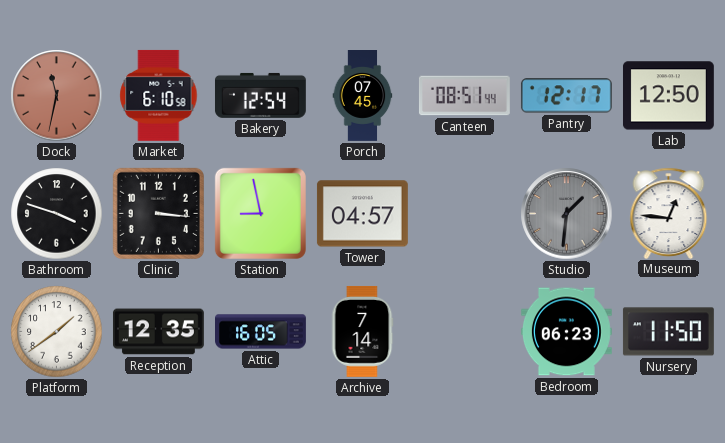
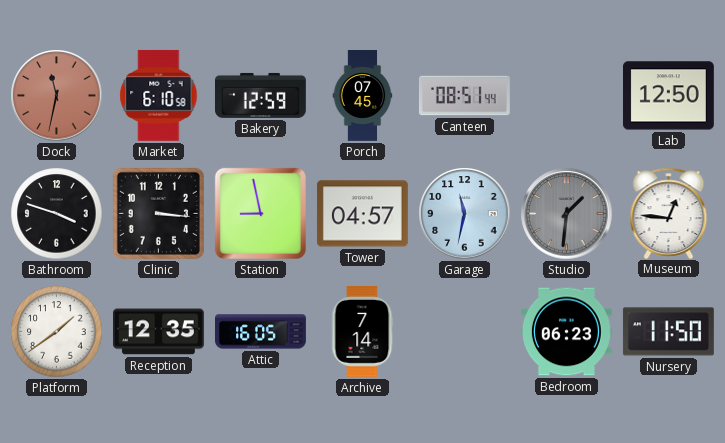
Bakery: 12:54 -> 12:59 (260, 95)
Pantry: 12:17 -> none (566, 96)
Garage: none -> 11:32 (465, 214)
